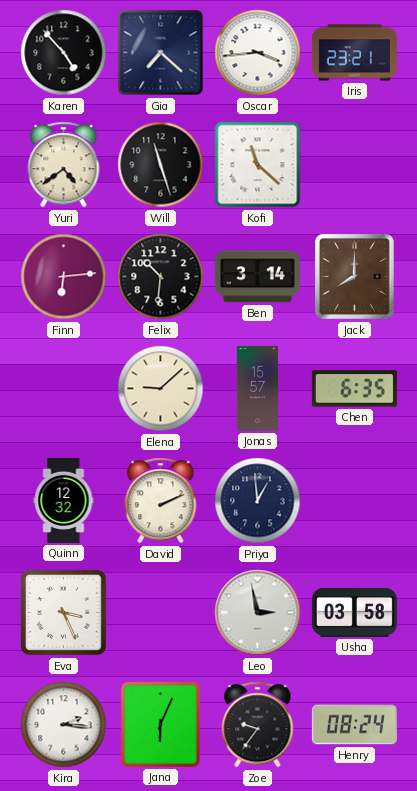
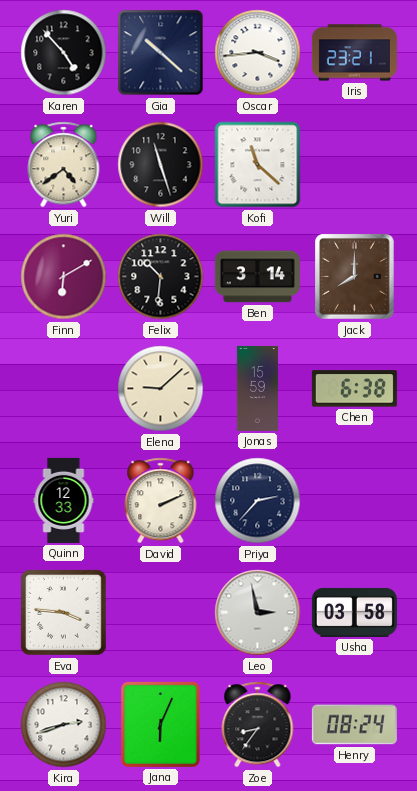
Gia: 7:22 -> 10:22 (161, 53)
Finn: 6:14 -> 6:10 (64, 277)
Jonas: 15:57 -> 15:59 (257, 388)
Chen: 6:35 -> 6:38 (354, 389)
Quinn: 12:32 -> 12:33 (64, 500)
Priya: 12:59 -> 2:37 (258, 501)
Eva: 3:26 -> 3:46 (63, 612)
Kira: 2:16 -> 2:42 (64, 725)
Zoe: 9:36 -> 8:36 (258, 725)
